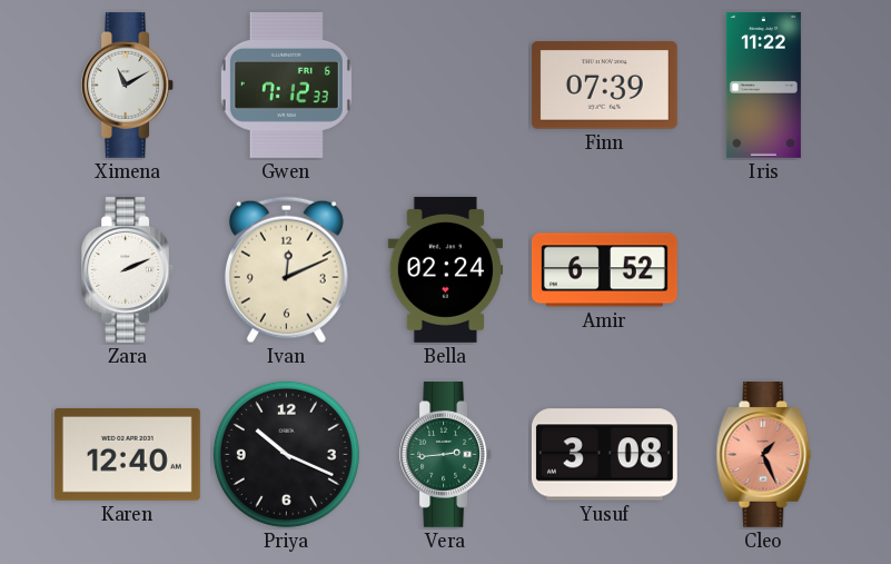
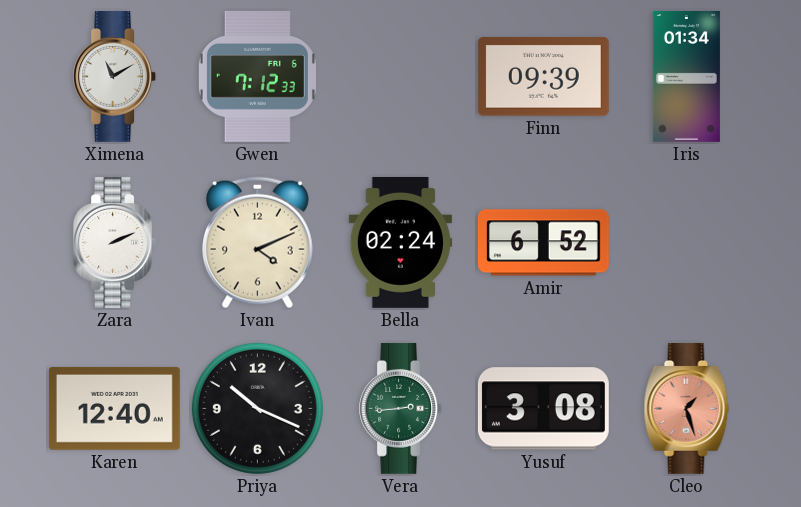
Finn: 07:39 -> 09:39 (543, 77)
Iris: 11:22 -> 01:34 (686, 76)
Ivan: 12:11 -> 4:11 (257, 243)
Cleo: 1:26 -> 1:27 (687, 408)
